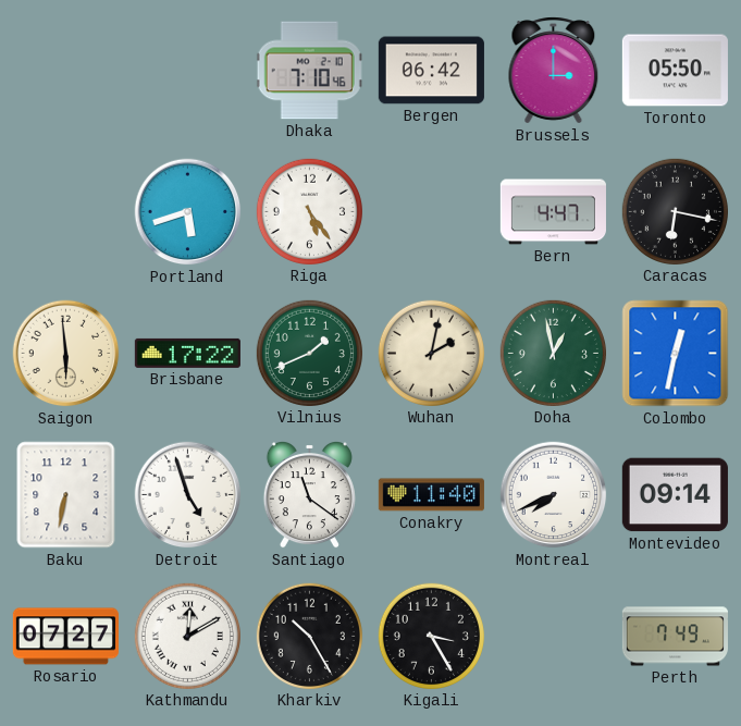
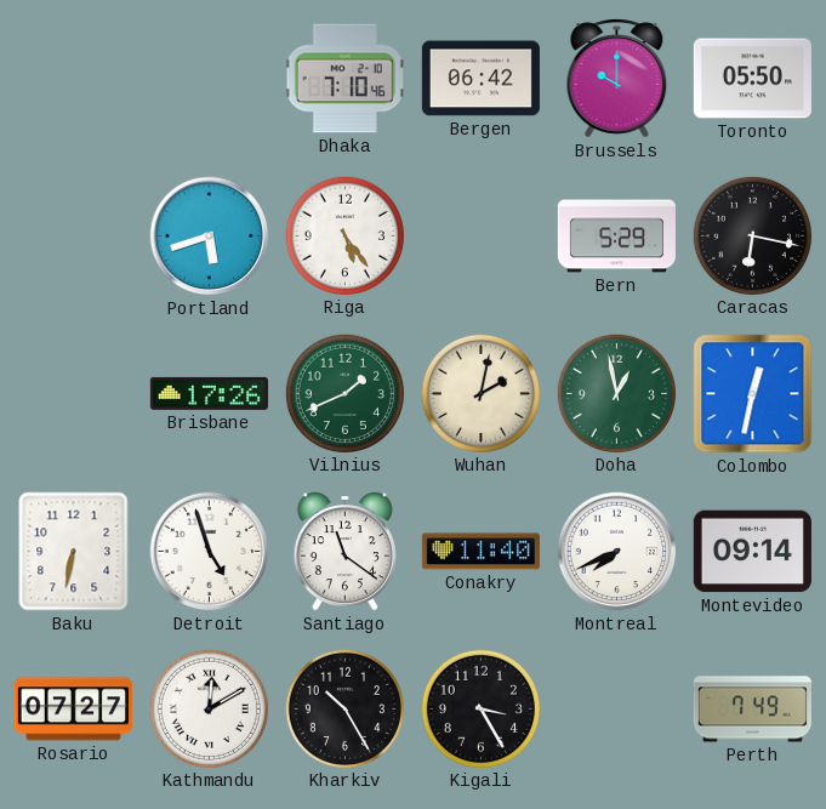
Brussels: 3:00 -> 10:00 (617, 79)
Bern: 4:47 -> 5:29 (616, 237)
Saigon: 5:59 -> none (66, 354)
Brisbane: 17:22 -> 17:26 (209, 393)
